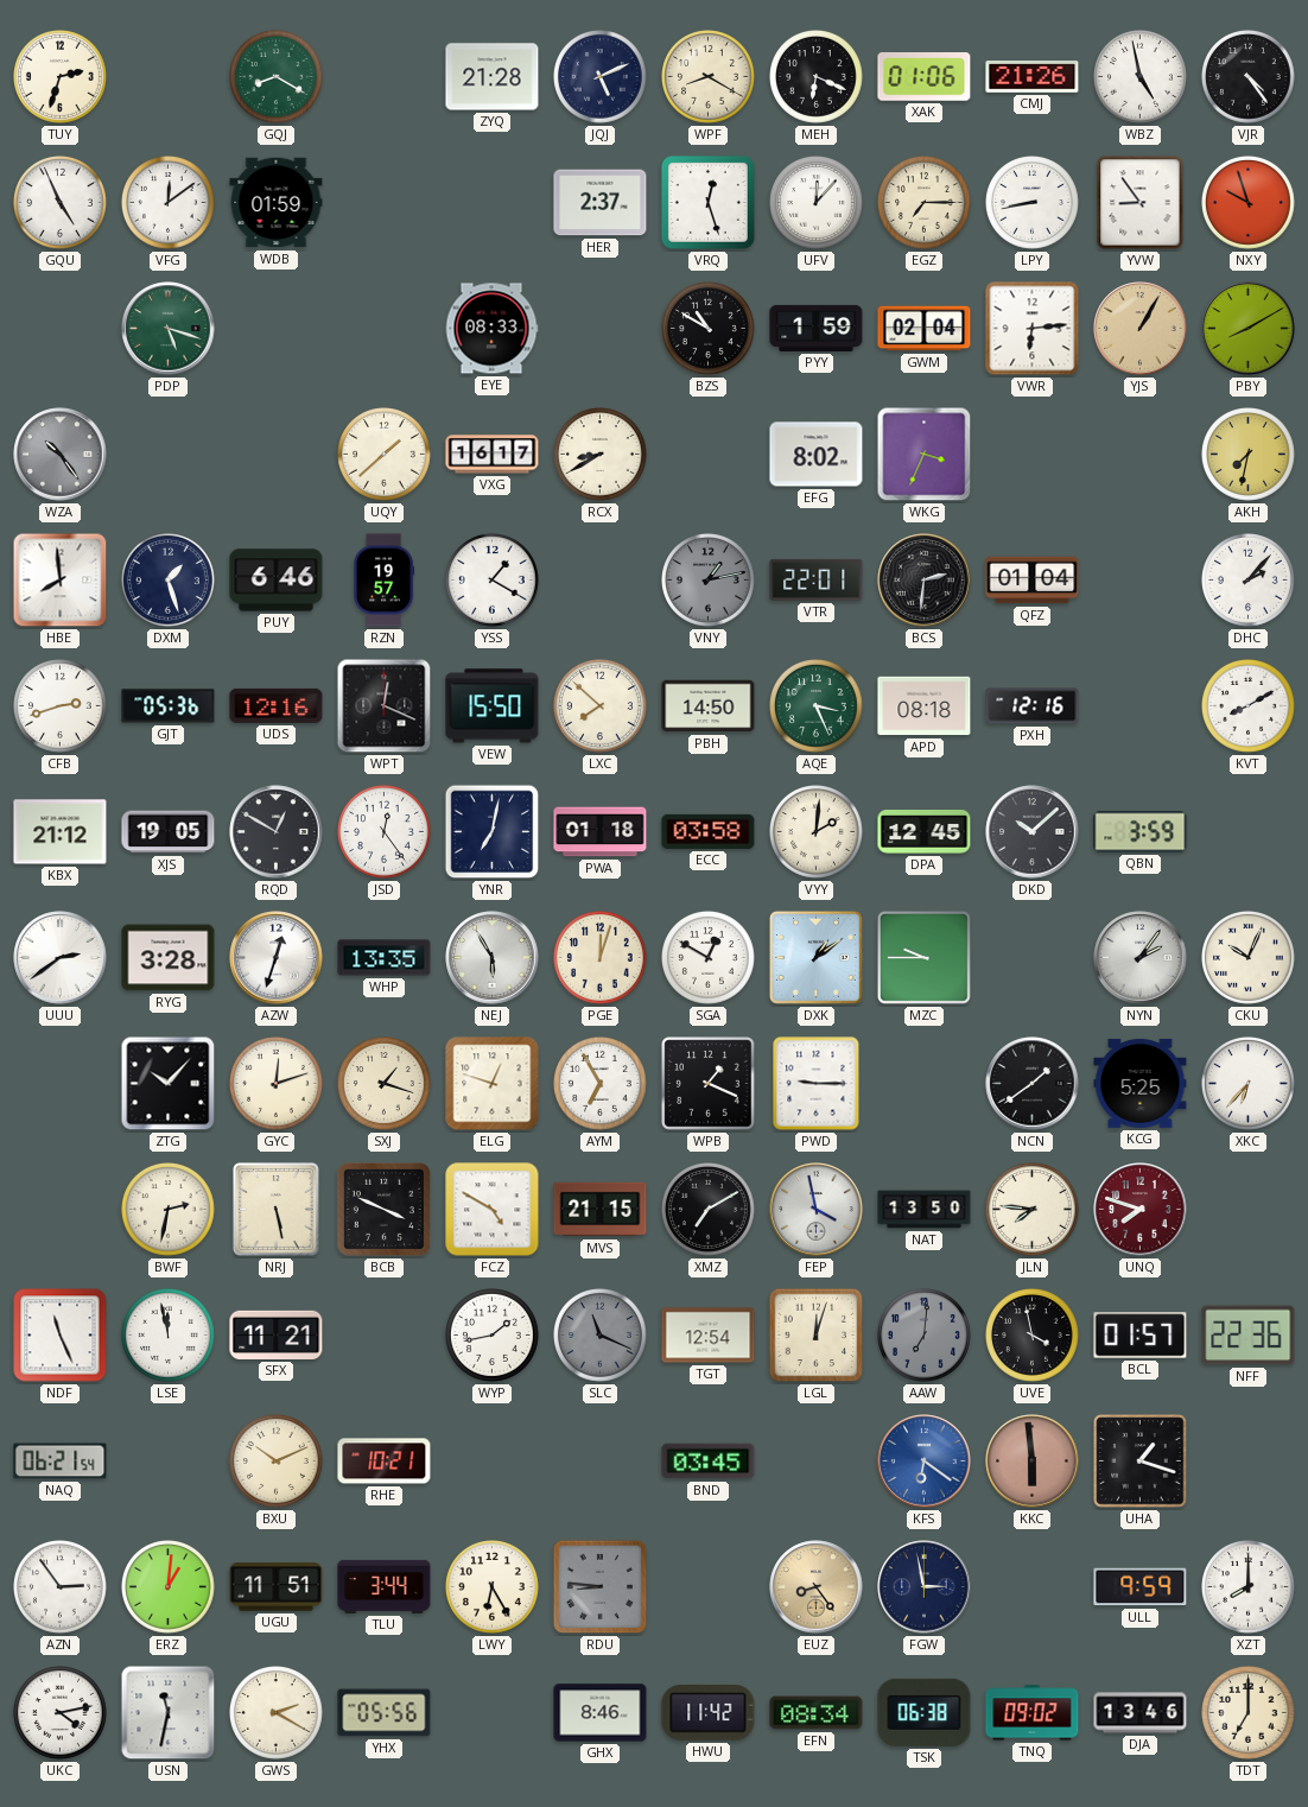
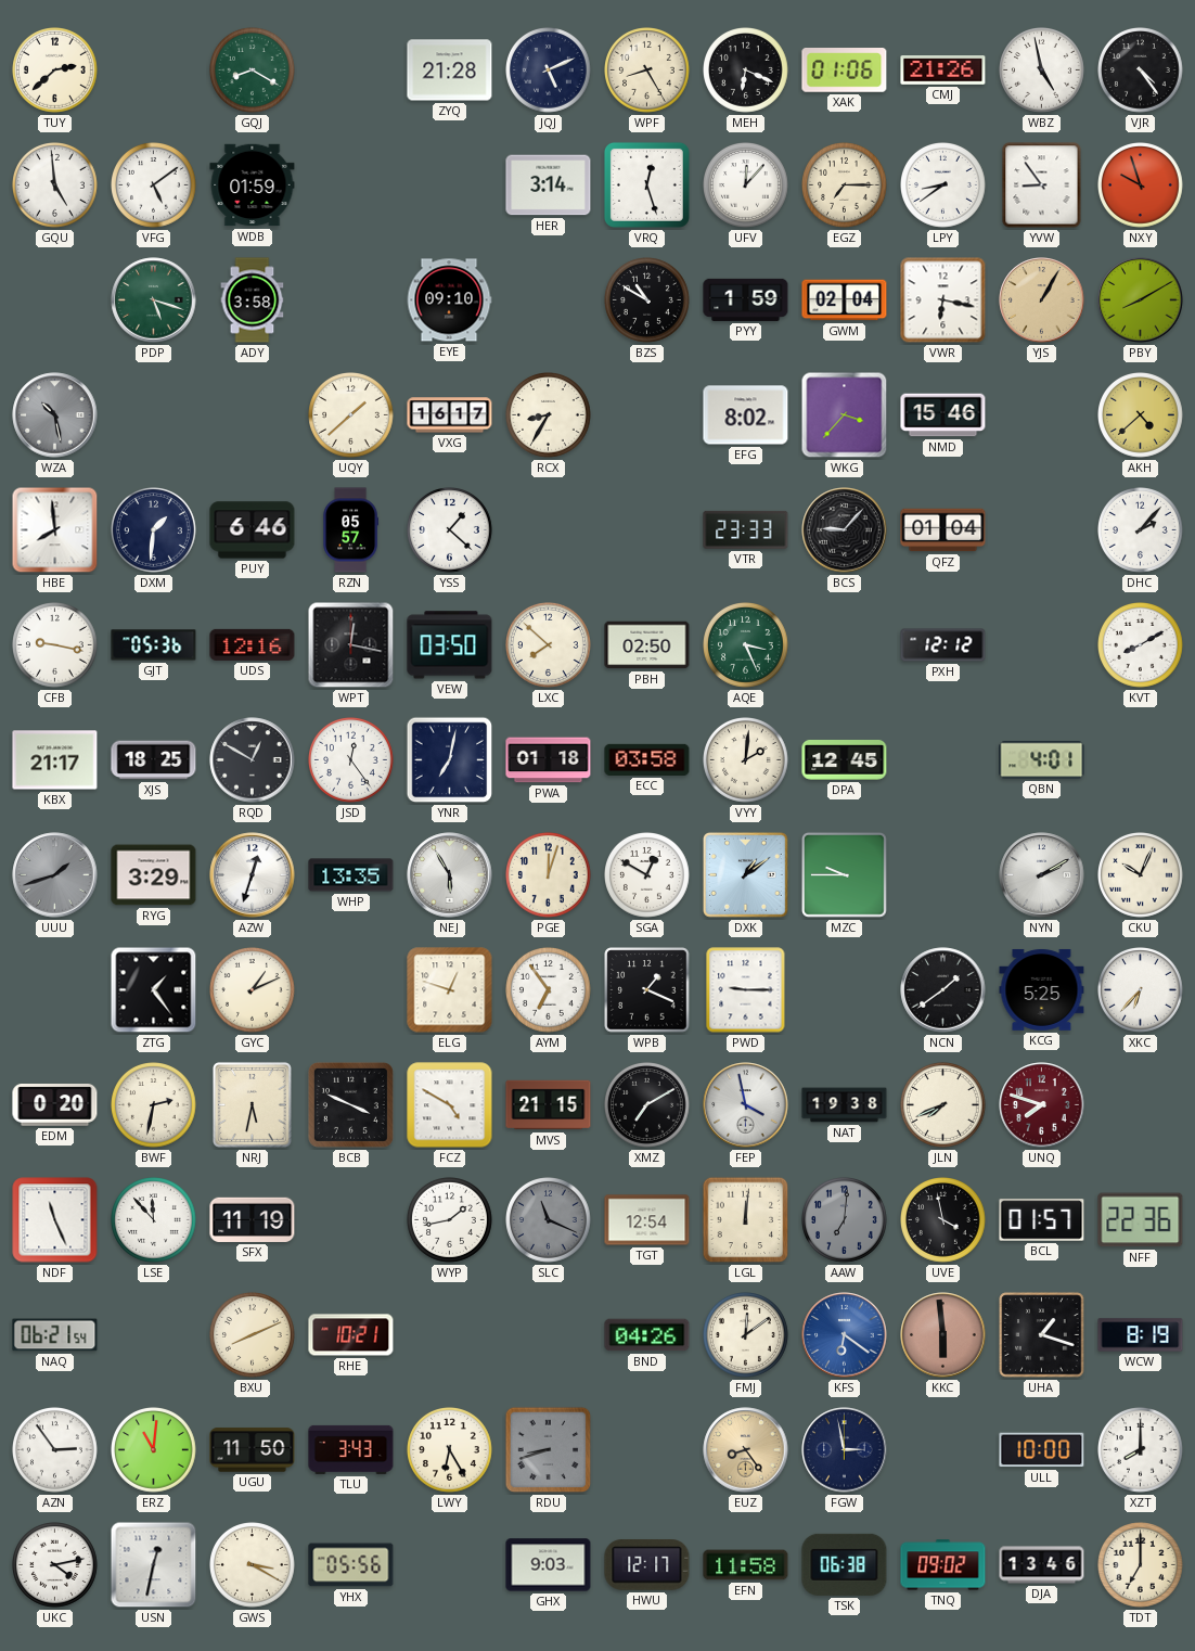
TUY: 2:33 -> 2:38 (55, 71)
WPF: 8:20 -> 8:25 (647, 71)
GQU: 4:56 -> 4:59 (55, 185)
VFG: 12:09 -> 5:09 (154, 185)
HER: 2:37 -> 3:14 (549, 185)
LPY: 8:43 -> 8:39 (943, 185)
ADY: none -> 3:58 (253, 300)
EYE: 08:33 -> 09:10 (449, 300)
VWR: 6:14 -> 6:17 (943, 300)
WZA: 10:24 -> 10:28 (55, 415)
RCX: 8:40 -> 8:35 (549, 415)
WKG: 3:34 -> 3:37 (845, 415)
NMD: none -> 15:46 (943, 415)
AKH: 7:32 -> 4:38 (1141, 415)
DXM: 1:27 -> 1:31 (154, 530)
RZN: 19:57 -> 05:57 (350, 530)
YSS: 1:20 -> 1:22 (450, 530)
VNY: 1:13 -> none (709, 581)
VTR: 22:01 -> 23:33 (746, 529)
BCS: 2:31 -> 9:07 (845, 530)
CFB: 2:42 -> 9:17 (55, 645)
WPT: 12:19 -> 12:17 (351, 645)
VEW: 15:50 -> 03:50 (450, 645)
PBH: 14:50 -> 02:50 (647, 645)
APD: 08:18 -> none (925, 706)
PXH: 12:16 -> 12:12 (943, 645)
KBX: 21:12 -> 21:17 (55, 760)
XJS: 19:05 -> 18:25 (154, 760)
DKD: 10:08 -> none (1033, 832)
QBN: 3:59 -> 4:01 (1042, 760)
UUU: 2:39 -> 1:42 (55, 875)
UUU dial: white -> grey (55, 875)
RYG: 3:28 -> 3:29 (154, 875)
NYN: 2:06 -> 2:10 (1042, 875)
ZTG: 10:07 -> 1:24 (154, 990)
GYC: 12:12 -> 1:11 (253, 990)
SXJ: 1:18 -> none (385, 1084)
AYM: 6:55 -> 6:54 (549, 990)
EDM: none -> 0:20 (55, 1105)
NRJ: 5:28 -> 5:32 (252, 1104)
NAT: 13:50 -> 19:38 (845, 1105)
JLN: 7:46 -> 7:41 (943, 1105)
LSE: 11:58 -> 11:53 (154, 1220)
SFX: 11:21 -> 11:19 (253, 1219)
LGL: 12:03 -> 12:01 (746, 1220)
BXU: 10:11 -> 8:11 (253, 1335)
BND: 03:45 -> 04:26 (647, 1335)
FMJ: none -> 12:09 (746, 1335)
WCW: none -> 8:19 (1141, 1335)
ERZ: 1:01 -> 11:01 (154, 1450)
UGU: 11:51 -> 11:50 (253, 1450)
TLU: 3:44 -> 3:43 (351, 1449)
RDU: 8:46 -> 8:42 (549, 1450)
ULL: 9:59 -> 10:00 (1042, 1450)
USN: 11:32 -> 12:32 (154, 1565)
GWS: 2:20 -> 3:20 (253, 1565)
GHX: 8:46 -> 9:03 (549, 1565)
HWU: 11:42 -> 12:17 (647, 1565)
EFN: 08:34 -> 11:58 (746, 1565)
